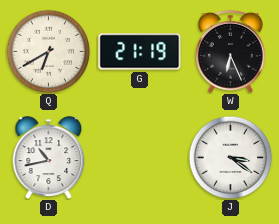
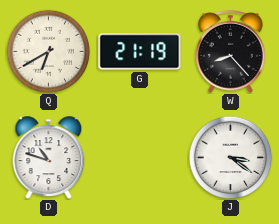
W: 6:26 -> 8:23 (231, 51)
D: 10:43 -> 10:48 (49, 157)
